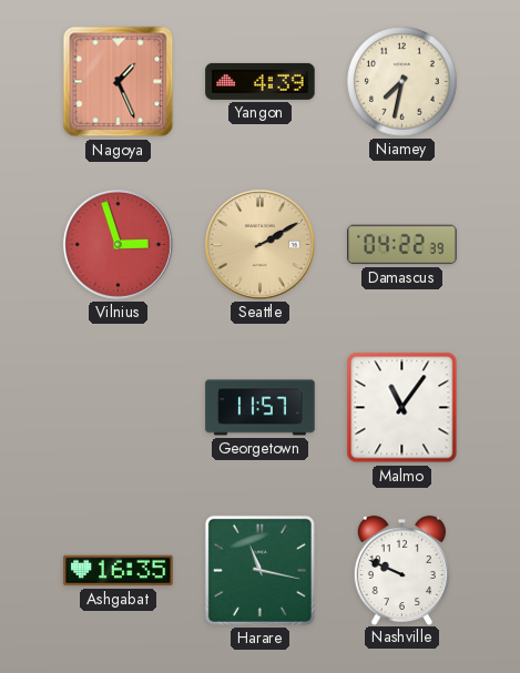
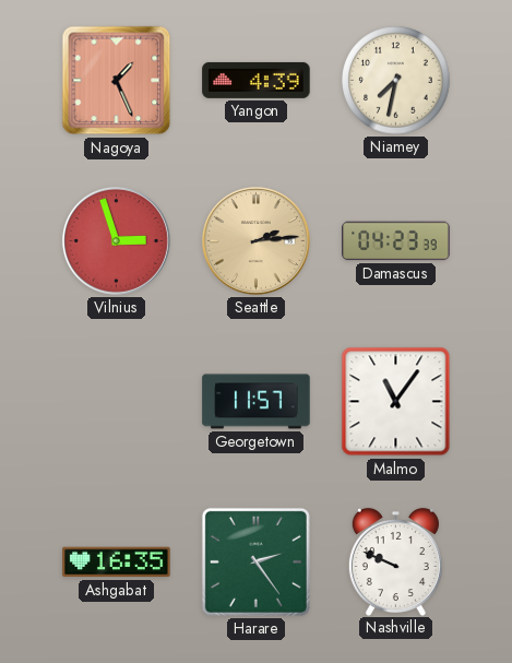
Seattle: 2:10 -> 2:14 (255, 240)
Damascus: 04:22 -> 04:23 (396, 241)
Harare: 11:17 -> 2:24 (255, 561)
